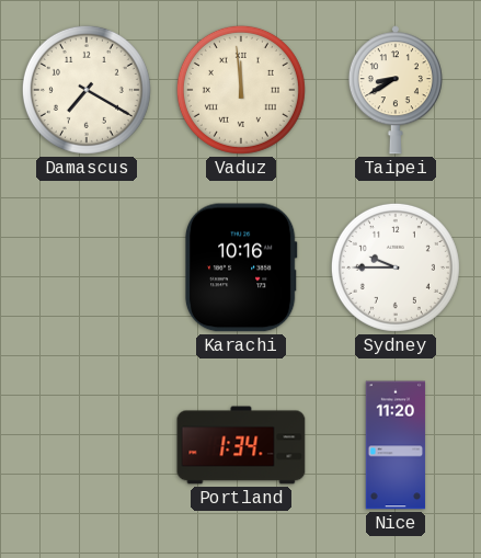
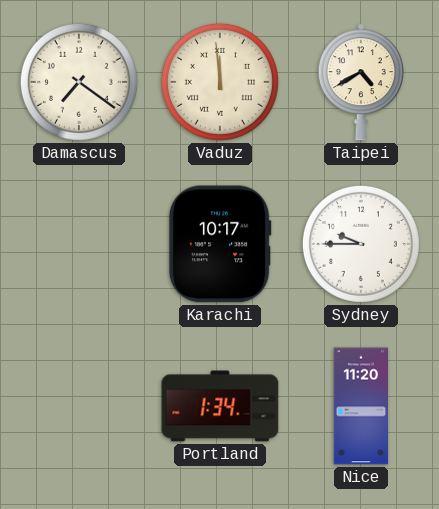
Damascus: 7:20 -> 7:21 (79, 82)
Taipei: 8:40 -> 4:40 (361, 82)
Karachi: 10:16 -> 10:17 (220, 244)
